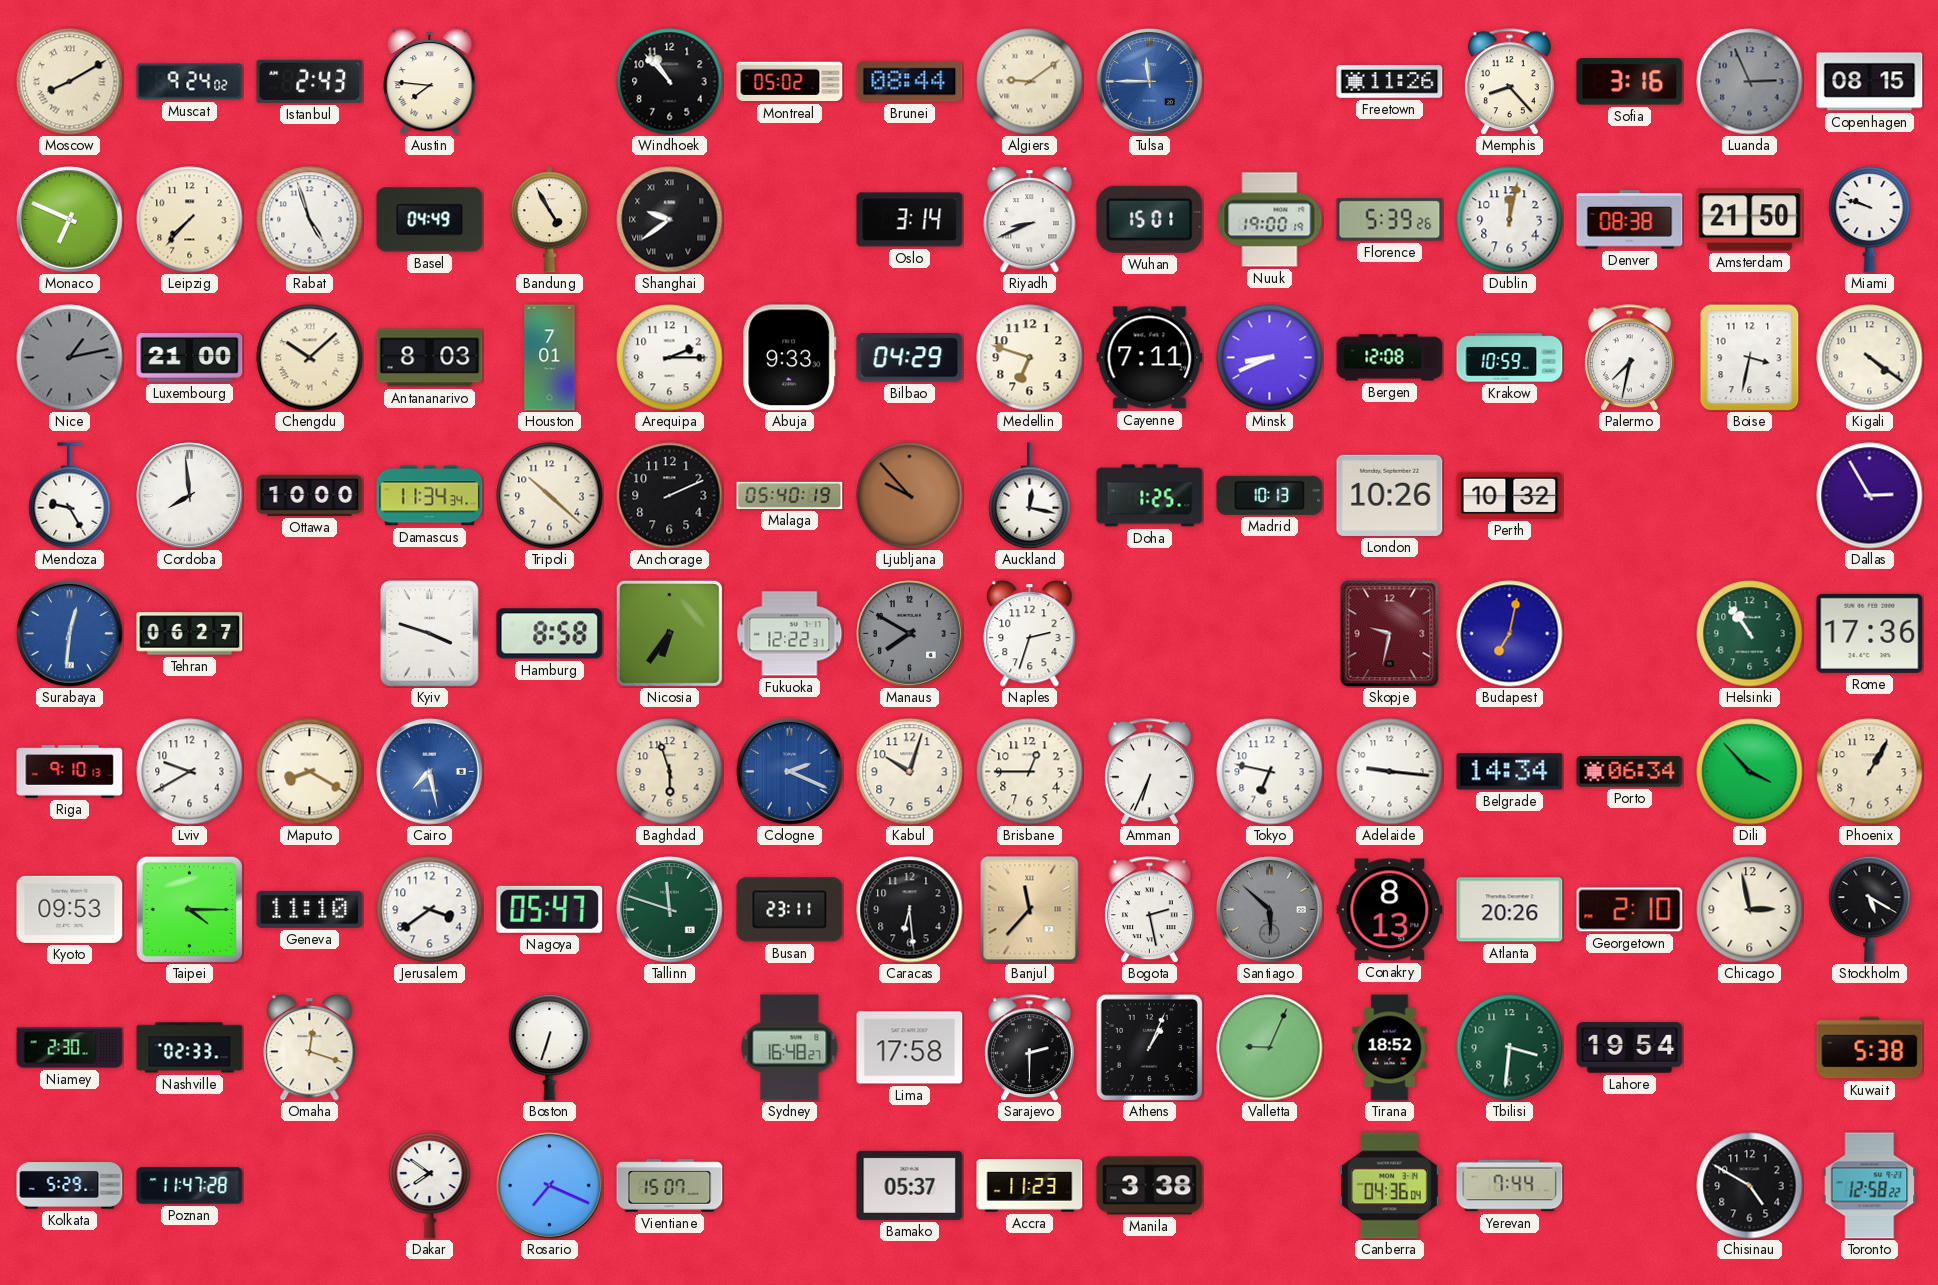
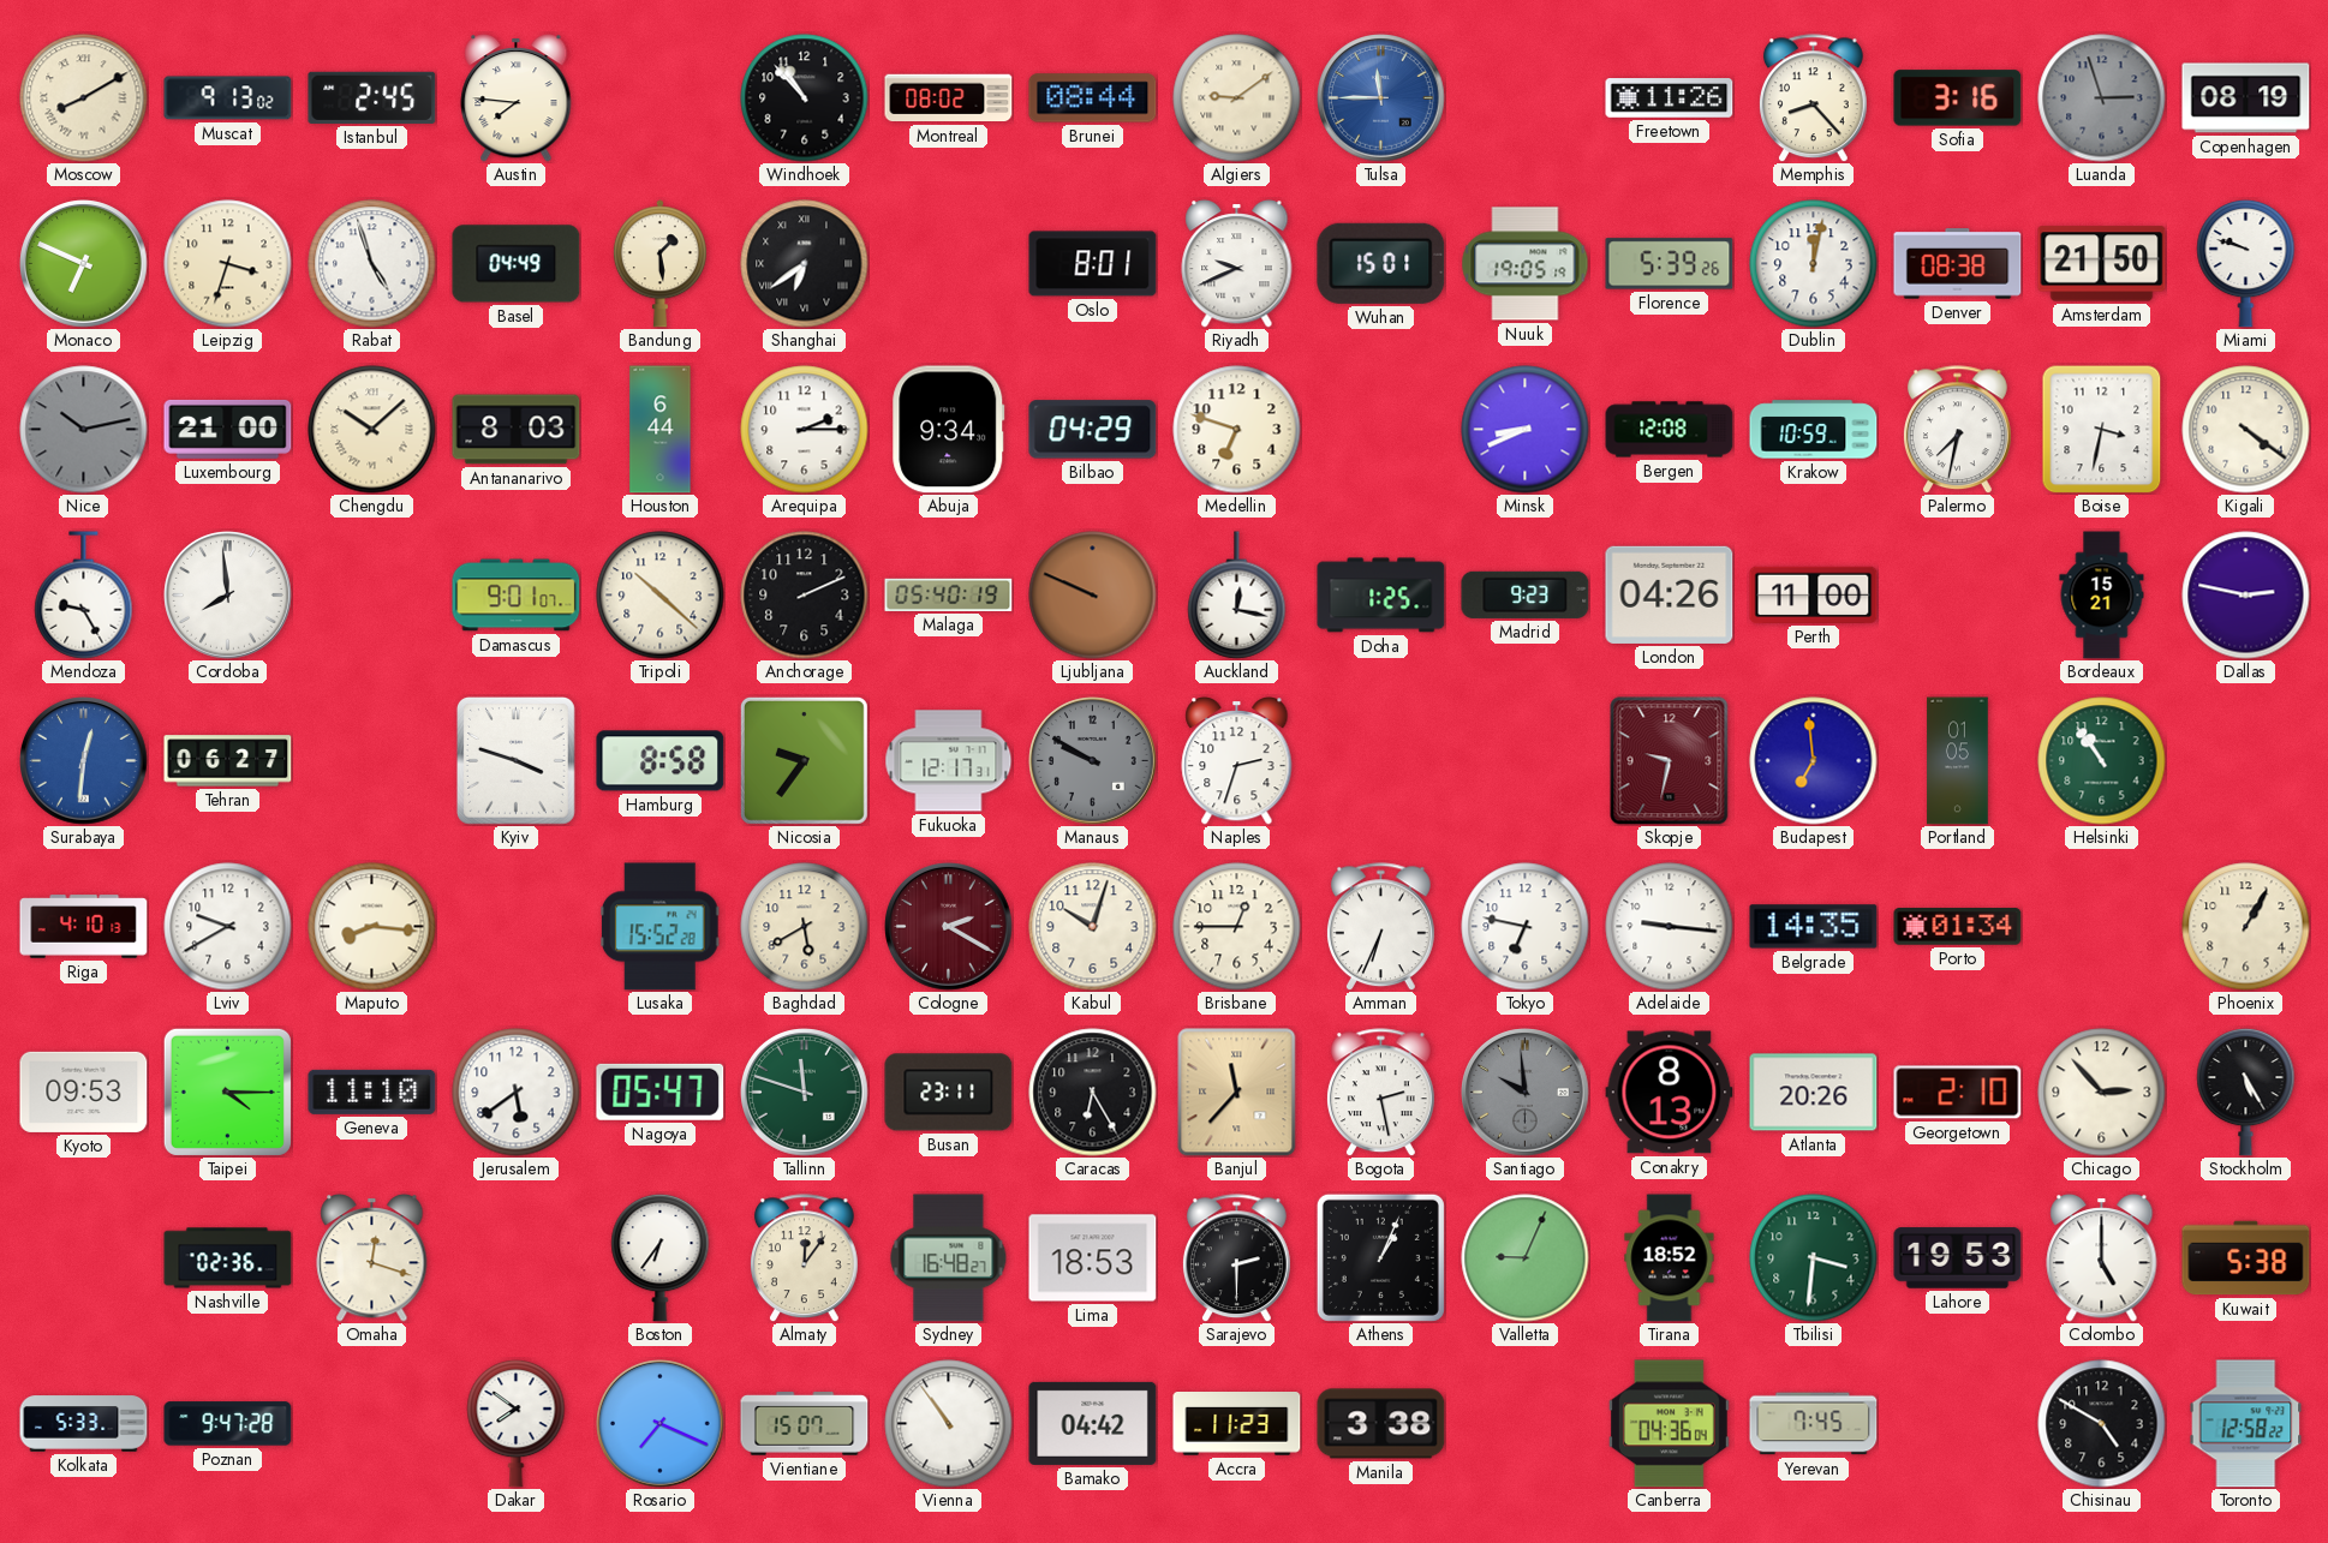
Muscat: 9:24 -> 9:13 (228, 98)
Istanbul: 2:43 -> 2:45 (372, 97)
Montreal: 05:02 -> 08:02 (949, 98)
Luanda: 2:56 -> 2:57 (2102, 98)
Copenhagen: 08:15 -> 08:19 (2246, 98)
Leipzig: 7:37 -> 3:33 (228, 264)
Bandung: 4:55 -> 1:29 (659, 264)
Shanghai: 9:39 -> 6:39 (805, 264)
Oslo: 3:14 -> 8:01 (1093, 264)
Riyadh: 8:41 -> 9:41 (1237, 264)
Nuuk: 19:00 -> 19:05 (1526, 264)
Nice: 1:13 -> 10:13 (84, 430)
Houston: 7:01 -> 6:44 (661, 430)
Abuja: 9:33 -> 9:34 (949, 430)
Cayenne: 7:11 -> none (1150, 358)
Ottawa: 10:00 -> none (310, 495)
Damascus: 11:34 -> 9:01 (517, 596)
Ljubljana: 9:53 -> 9:49 (1093, 596)
Madrid: 10:13 -> 9:23 (1526, 594)
London: 10:26 -> 04:26 (1670, 594)
Perth: 10:32 -> 11:00 (1814, 594)
Bordeaux: none -> 15:21 (2102, 596)
Dallas: 2:55 -> 2:47 (2246, 596)
Nicosia: 6:36 -> 9:36 (804, 760)
Fukuoka: 12:22 -> 12:17 (949, 761)
Manaus: 7:50 -> 9:50 (1093, 761)
Budapest: 7:02 -> 6:59 (1814, 761)
Portland: none -> 01:05 (1958, 761)
Rome: 17:36 -> none (1870, 633)
Riga: 9:10 -> 4:10 (84, 927)
Maputo: 8:20 -> 8:16 (372, 927)
Cairo: 7:28 -> none (430, 772)
Lusaka: none -> 15:52 (659, 927)
Baghdad: 5:57 -> 5:40 (805, 927)
Cologne: 2:19 -> 2:20 (949, 927)
Cologne dial: blue -> burgundy (949, 927)
Belgrade: 14:34 -> 14:35 (1814, 927)
Porto: 06:34 -> 01:34 (1958, 927)
Dili: 3:53 -> none (1750, 772)
Jerusalem: 3:39 -> 5:39 (517, 1093)
Caracas: 6:29 -> 6:25 (1093, 1093)
Santiago: 5:52 -> 9:59 (1526, 1093)
Chicago: 2:58 -> 2:53 (2102, 1093)
Stockholm: 5:20 -> 5:25 (2246, 1092)
Niamey: 2:30 -> none (70, 1048)
Nashville: 02:33 -> 02:36 (228, 1258)
Boston: 6:33 -> 6:36 (661, 1257)
Almaty: none -> 12:06 (804, 1258)
Lima: 17:58 -> 18:53 (1093, 1258)
Lahore: 19:54 -> 19:53 (1958, 1258)
Colombo: none -> 5:00 (2102, 1258)
Kolkata: 5:29 -> 5:33 (84, 1424)
Poznan: 11:47 -> 9:47 (228, 1424)
Vienna: none -> 10:54 (949, 1424)
Bamako: 05:37 -> 04:42 (1093, 1423)
Yerevan: 7:44 -> 7:45 (1814, 1424)
